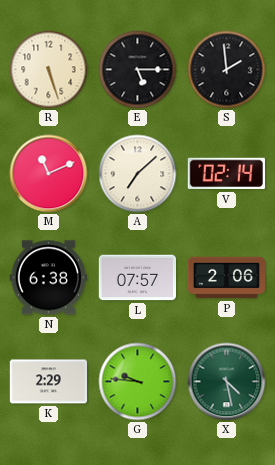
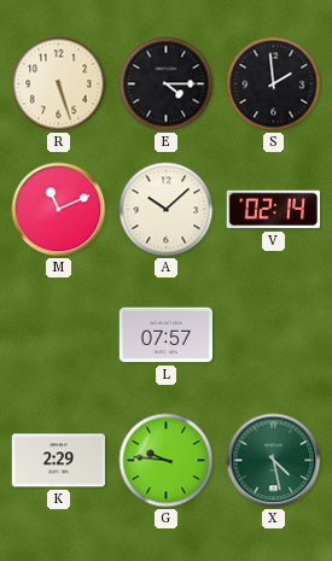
E: 5:15 -> 4:15 (167, 84)
A: 7:08 -> 10:08 (167, 210)
N: 6:38 -> none (48, 278)
P: 2:06 -> none (227, 278)
